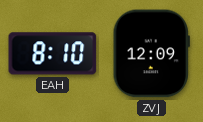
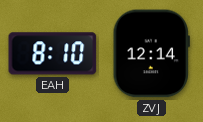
ZVJ: 12:09 -> 12:14 (151, 54)
